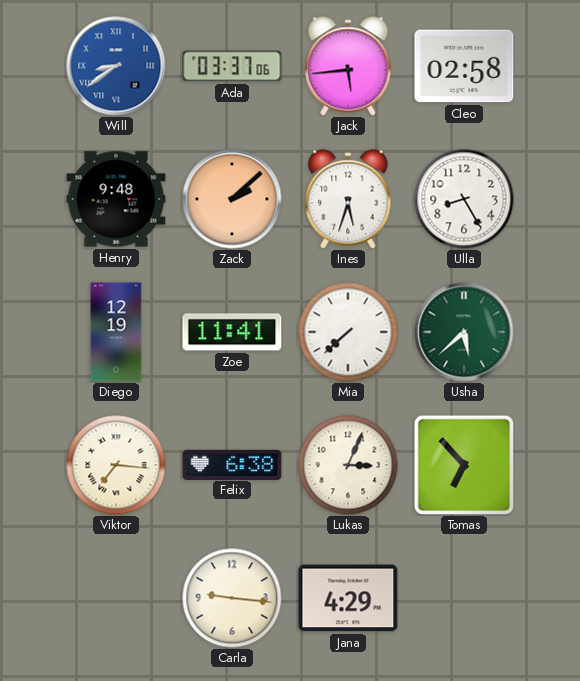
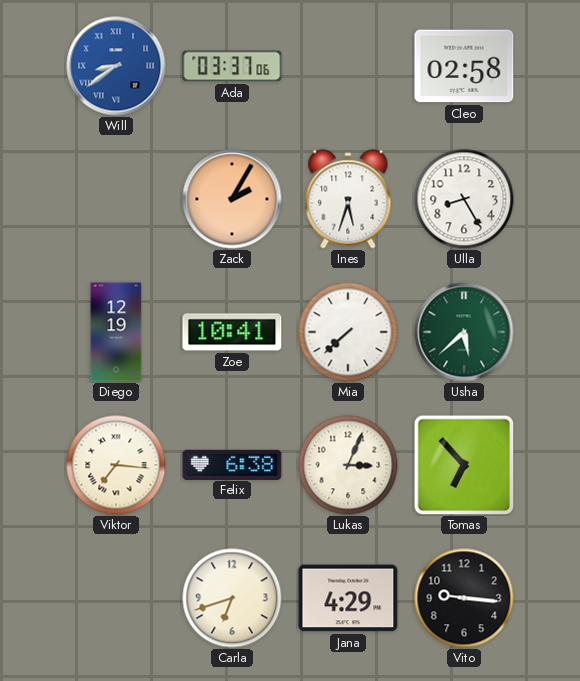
Jack: 5:44 -> none (348, 66)
Henry: 9:48 -> none (116, 199)
Zack: 2:08 -> 2:05 (232, 199)
Zoe: 11:41 -> 10:41 (232, 332)
Carla: 9:16 -> 6:42 (232, 598)
Vito: none -> 9:16 (464, 598)
